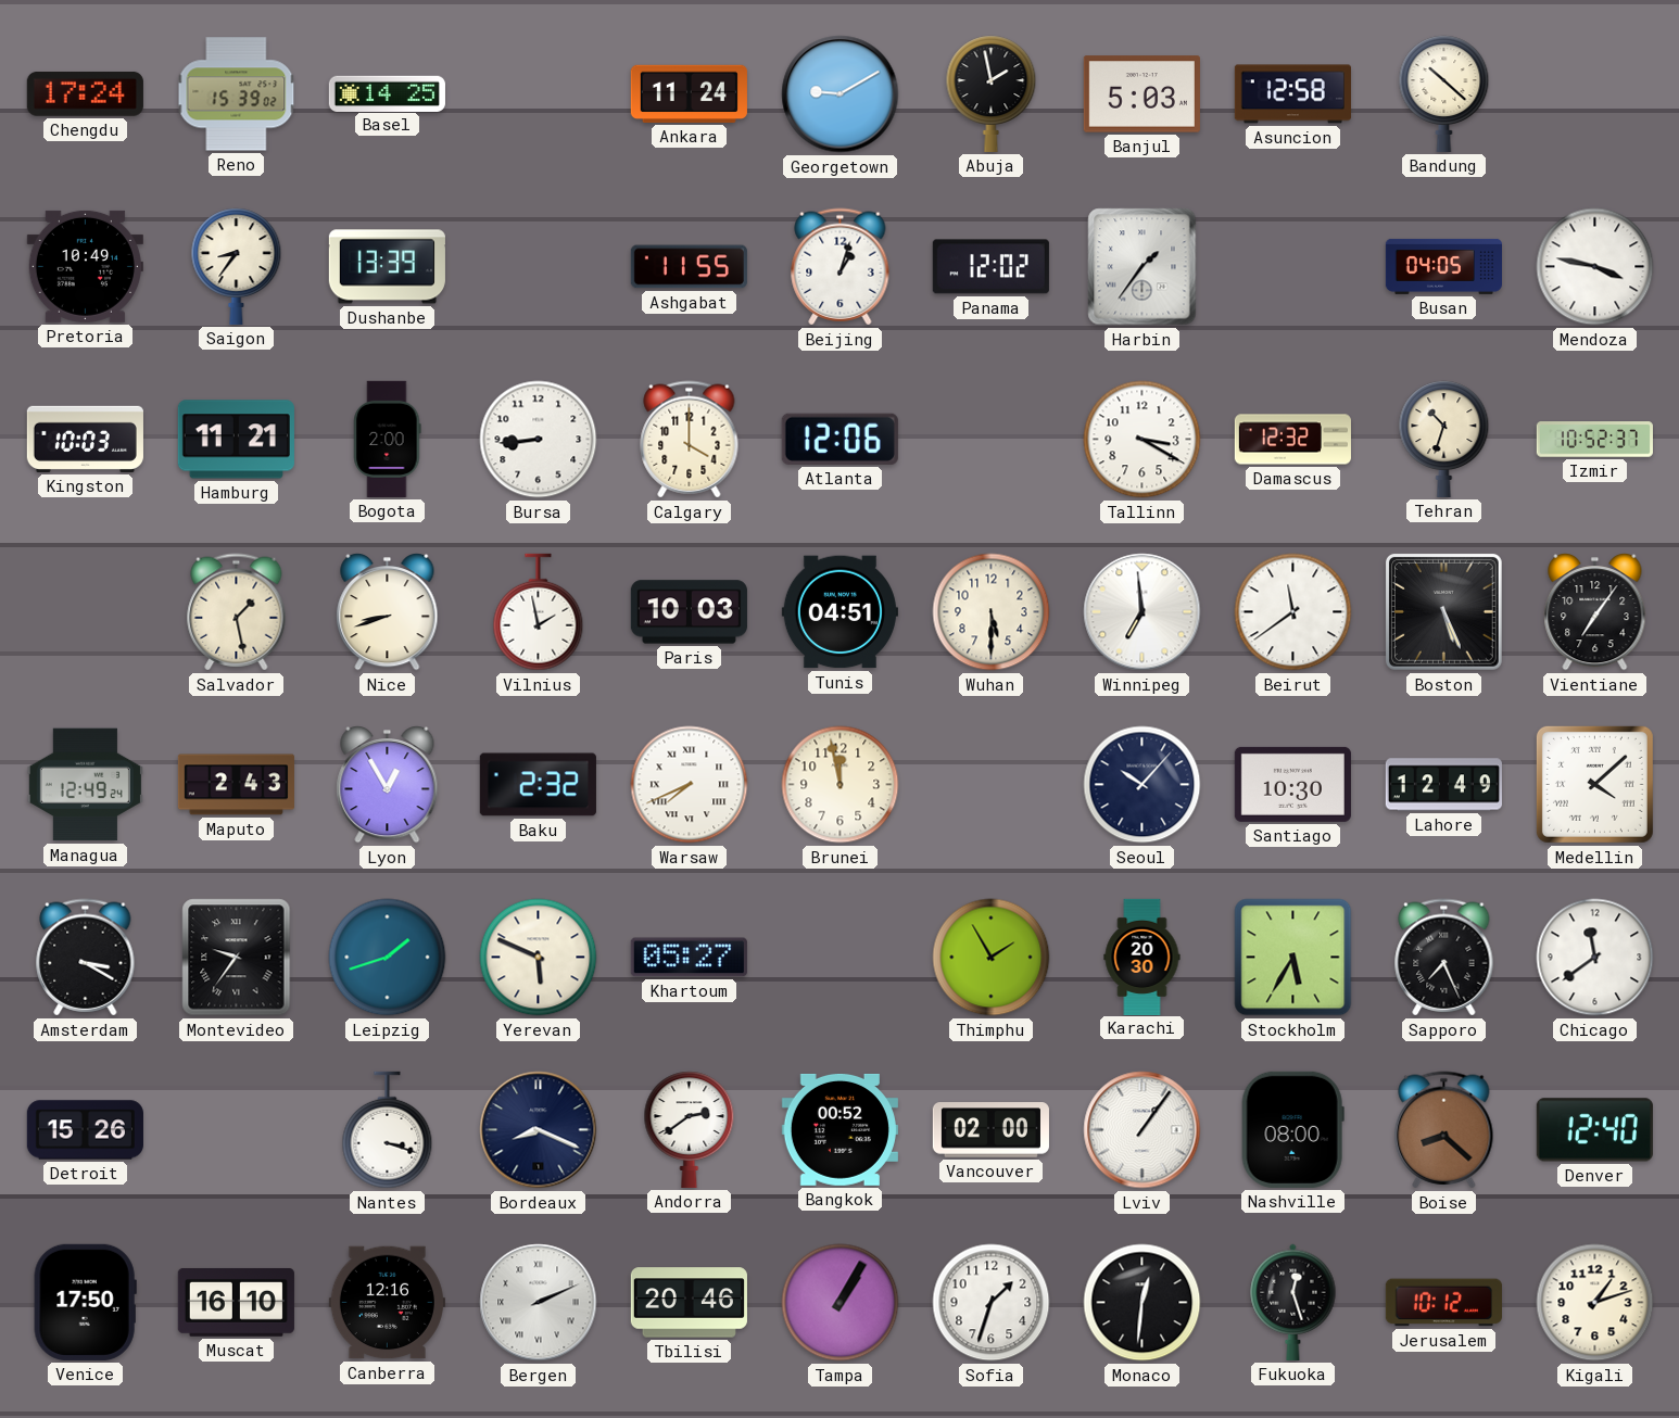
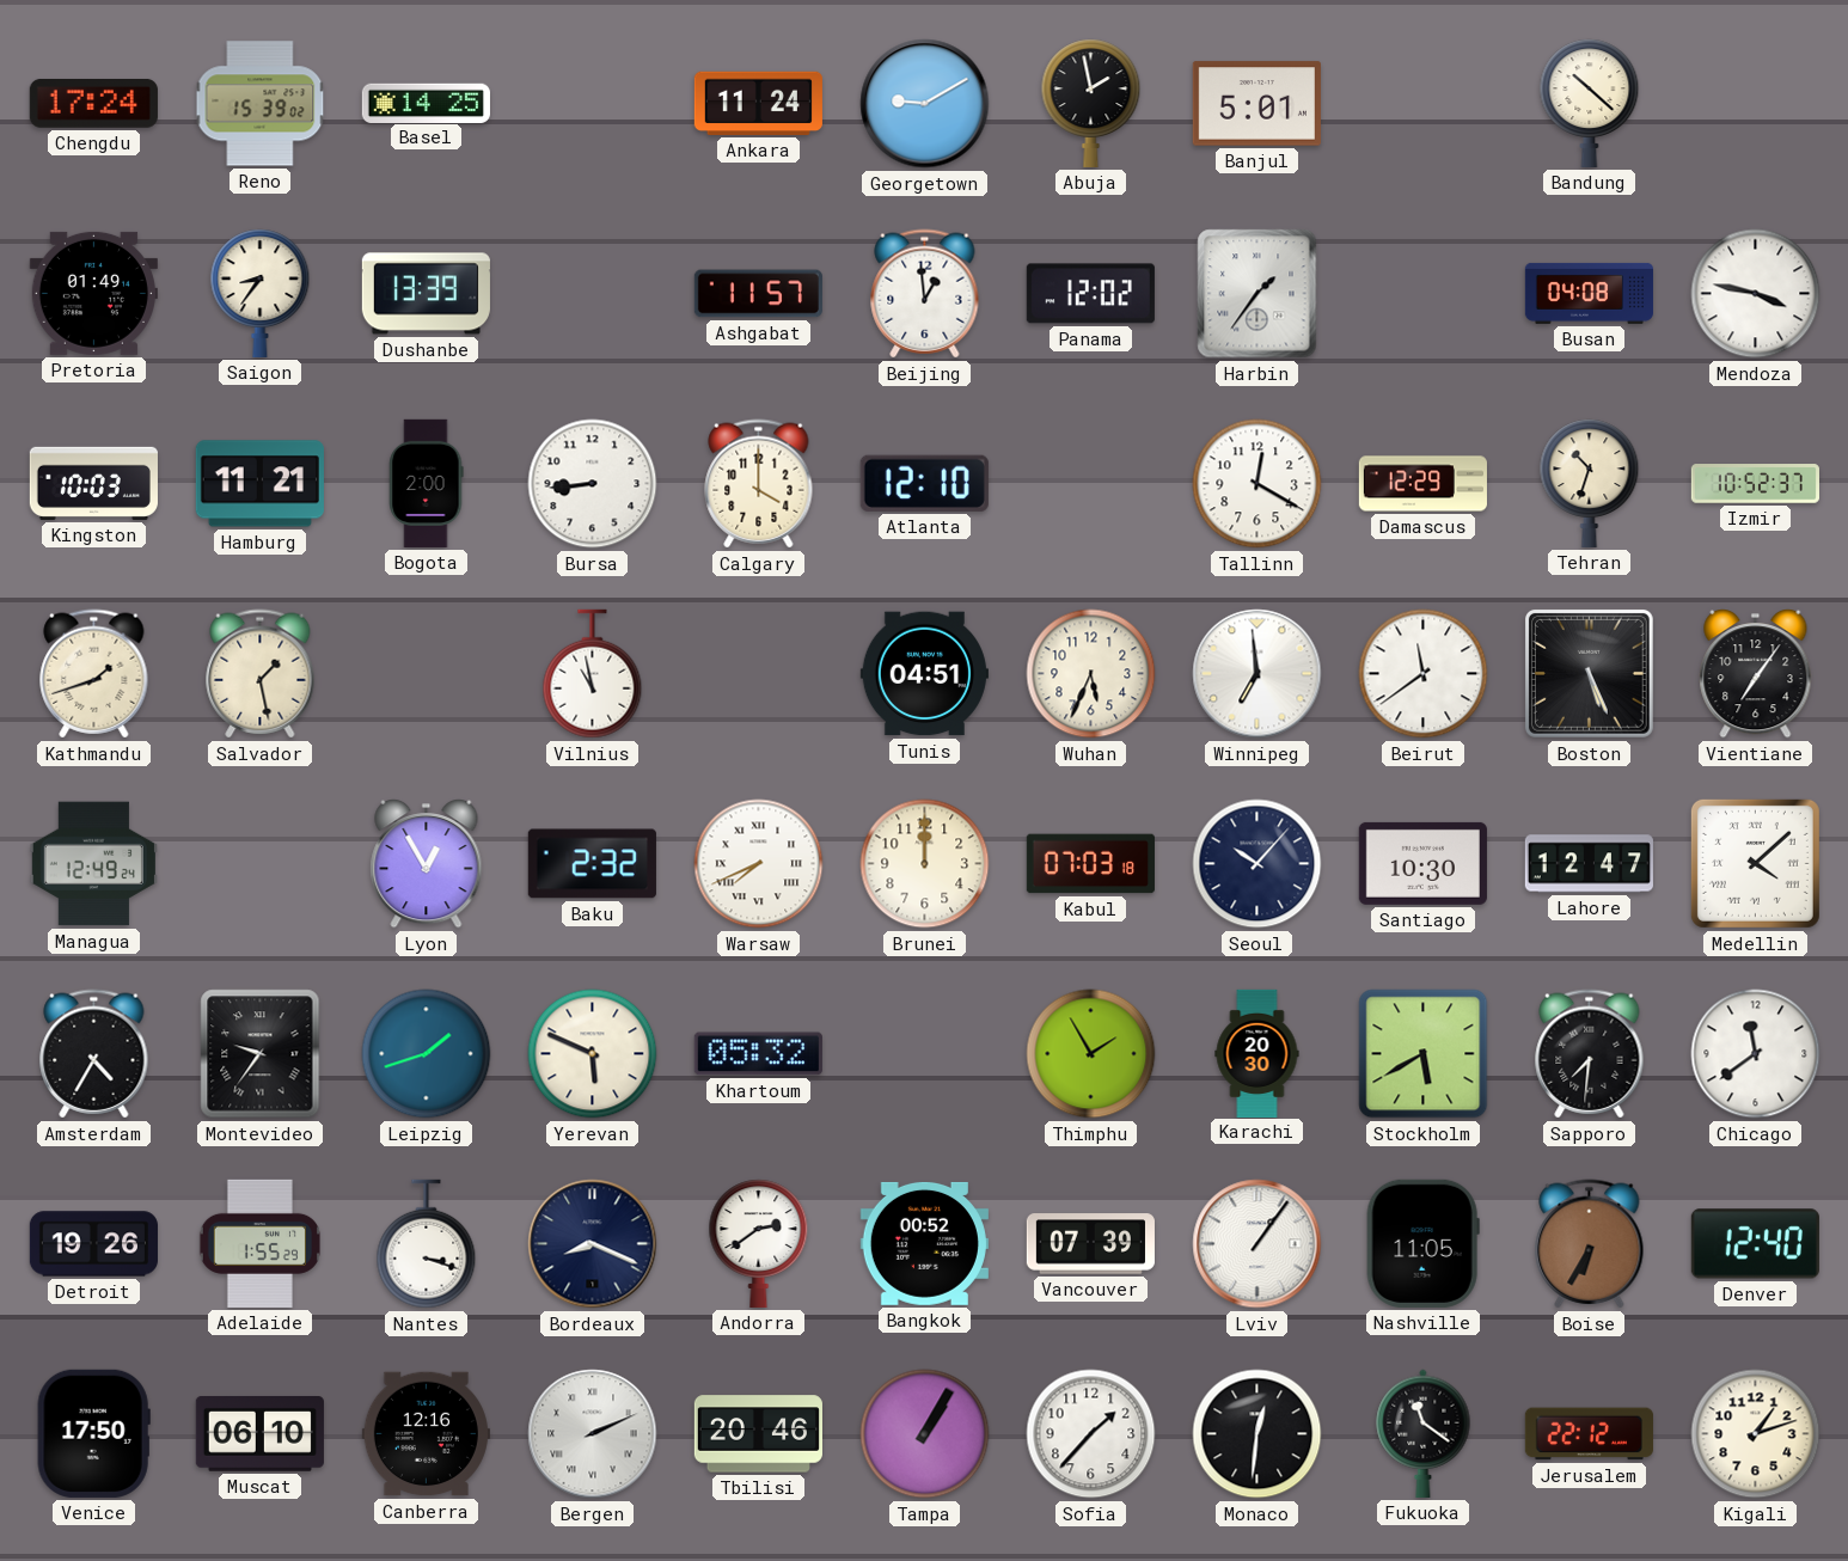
Banjul: 5:03 -> 5:01 (1256, 104)
Asuncion: 12:58 -> none (1292, 94)
Pretoria: 10:49 -> 01:49 (93, 293)
Ashgabat: 11:55 -> 11:57 (758, 294)
Beijing: 1:03 -> 12:59 (925, 294)
Busan: 04:05 -> 04:08 (1589, 293)
Atlanta: 12:06 -> 12:10 (924, 483)
Tallinn: 3:20 -> 12:20 (1258, 484)
Damascus: 12:32 -> 12:29 (1422, 484)
Kathmandu: none -> 1:42 (94, 674)
Nice: 8:42 -> none (388, 612)
Vilnius: 1:58 -> 10:58 (593, 674)
Paris: 10:03 -> none (689, 612)
Wuhan: 5:30 -> 5:34 (1091, 674)
Maputo: 2:43 -> none (236, 785)
Brunei: 11:58 -> 12:00 (925, 864)
Kabul: none -> 07:03 (1090, 864)
Lahore: 12:49 -> 12:47 (1589, 864)
Amsterdam: 3:20 -> 4:35 (94, 1054)
Khartoum: 05:27 -> 05:32 (758, 1054)
Stockholm: 5:35 -> 5:40 (1424, 1054)
Sapporo: 7:26 -> 7:31 (1590, 1054)
Detroit: 15:26 -> 19:26 (93, 1244)
Adelaide: none -> 1:55 (259, 1243)
Vancouver: 02:00 -> 07:39 (1090, 1244)
Nashville: 08:00 -> 11:05 (1422, 1243)
Boise: 8:22 -> 6:35 (1590, 1244)
Muscat: 16:10 -> 06:10 (259, 1433)
Sofia: 1:33 -> 1:37 (1091, 1434)
Fukuoka: 12:27 -> 11:21 (1424, 1433)
Jerusalem: 10:12 -> 22:12 (1589, 1434)
